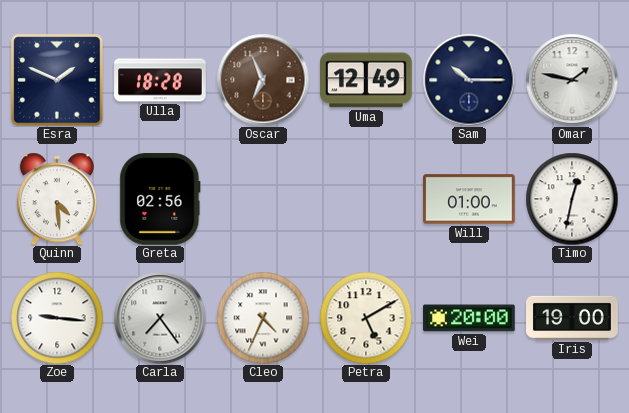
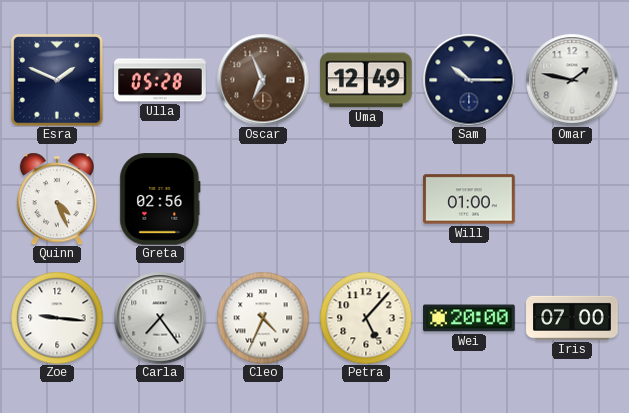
Ulla: 18:28 -> 05:28 (160, 80)
Quinn: 4:29 -> 4:26 (57, 199)
Timo: 12:32 -> none (572, 199)
Petra: 5:10 -> 5:07 (366, 318)
Iris: 19:00 -> 07:00 (572, 318)
